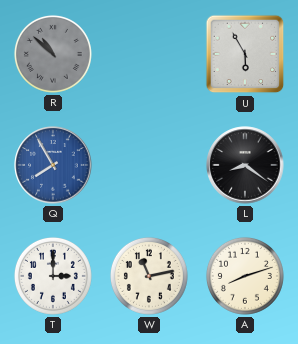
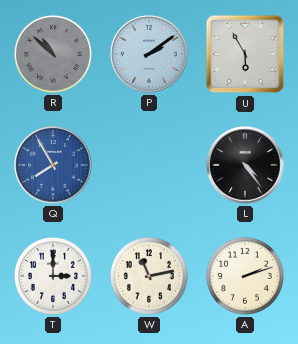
P: none -> 2:09 (149, 54)
L: 8:21 -> 4:24 (245, 165)
A: 8:12 -> 2:12 (245, 276)
